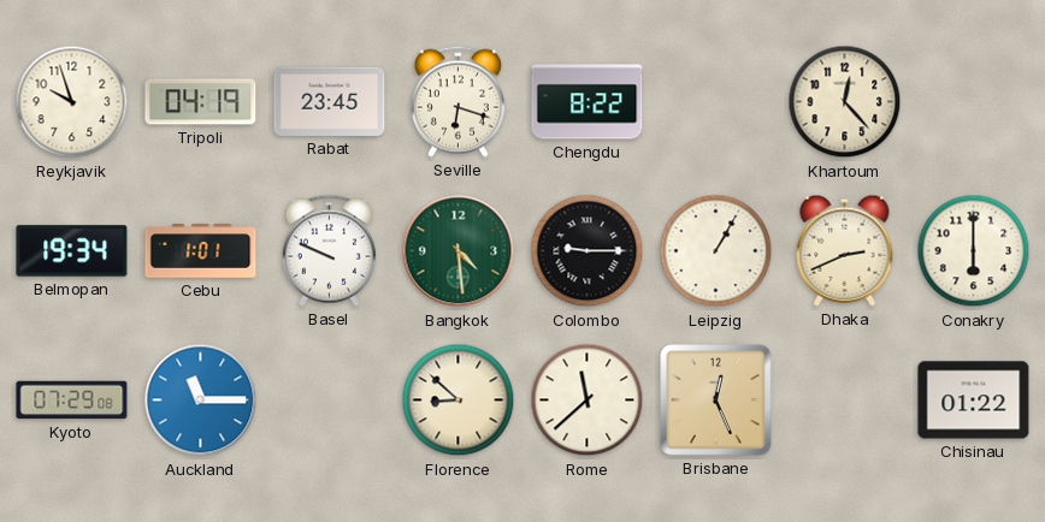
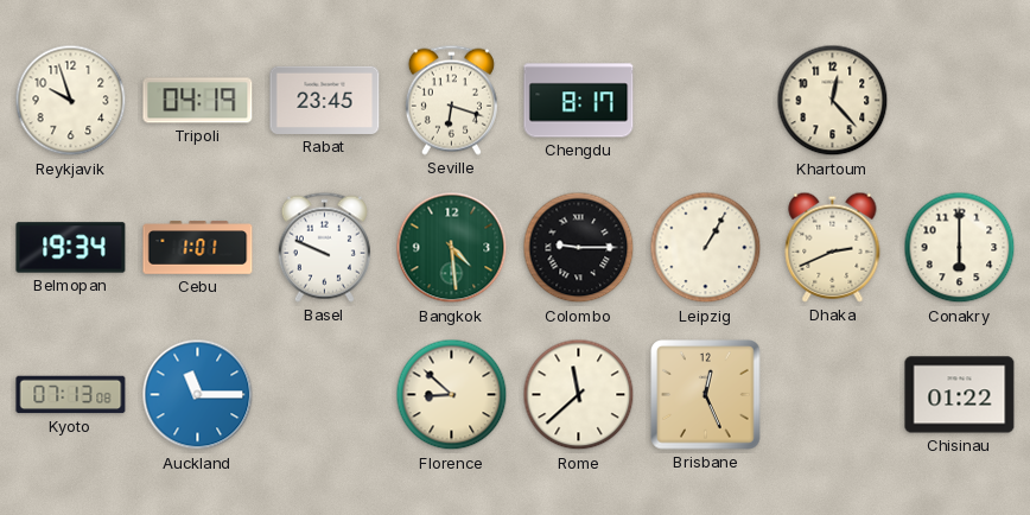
Chengdu: 8:22 -> 8:17 (579, 101)
Kyoto: 07:29 -> 07:13 (71, 395)
